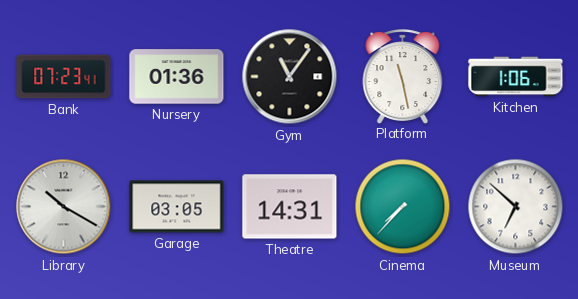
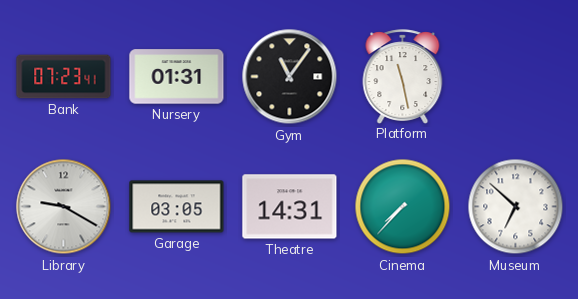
Nursery: 01:36 -> 01:31 (177, 77)
Kitchen: 1:06 -> none (516, 77)
Library: 10:20 -> 9:20 (64, 207)
